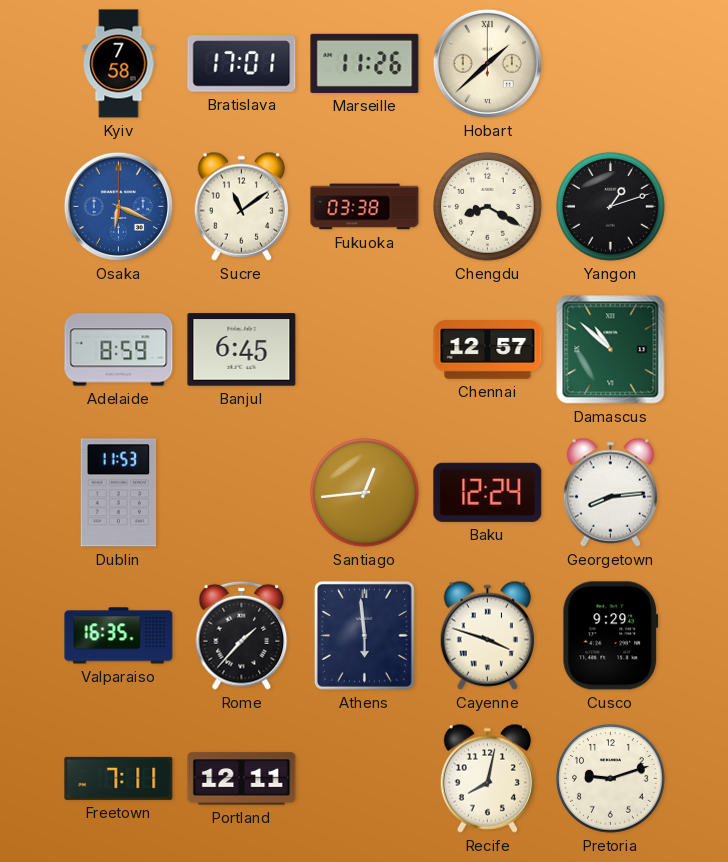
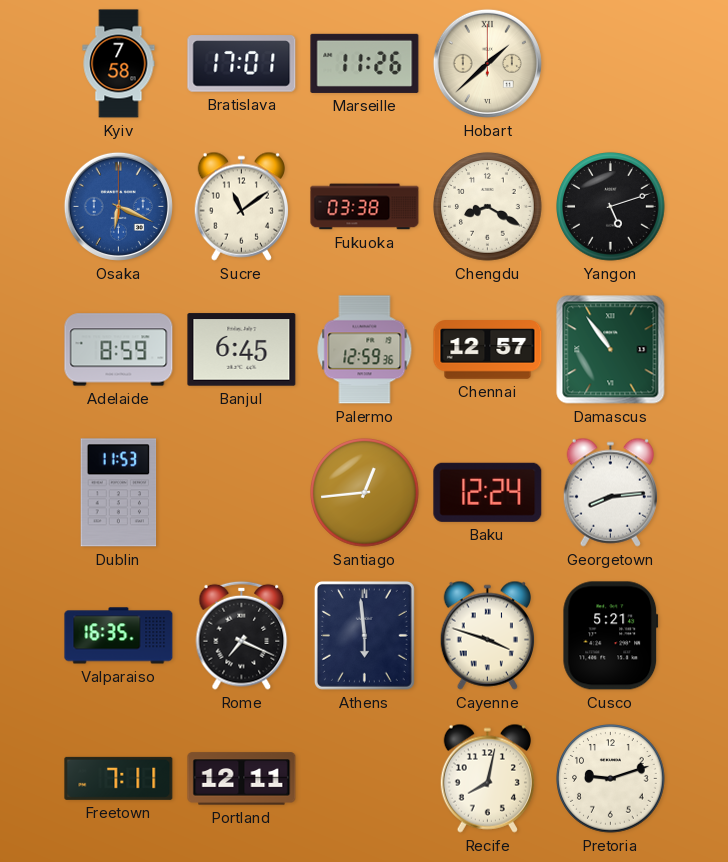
Yangon: 1:12 -> 5:12 (611, 207)
Palermo: none -> 12:59 (365, 350)
Damascus: 10:52 -> 10:54 (611, 350)
Rome: 1:37 -> 7:19 (242, 635)
Cusco: 9:29 -> 5:21 (611, 636)
